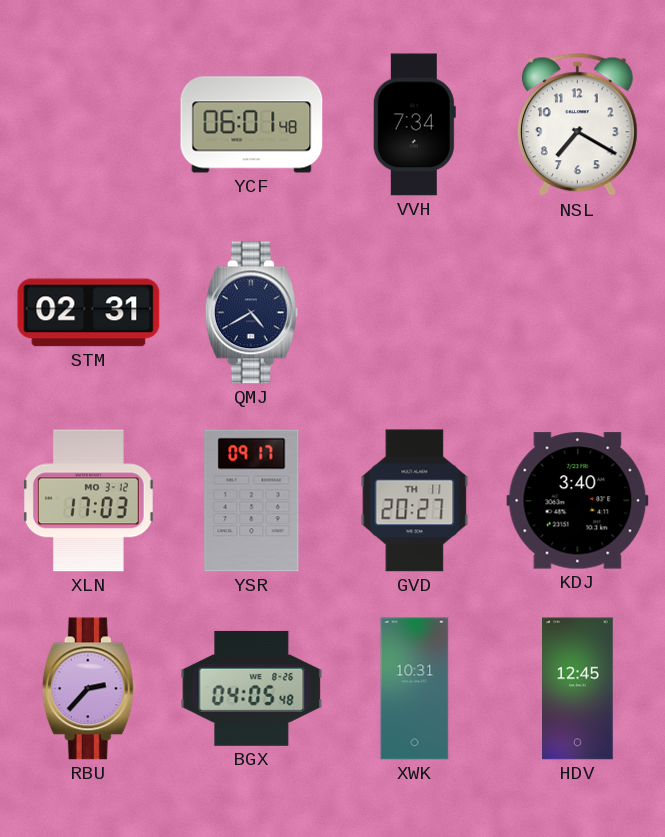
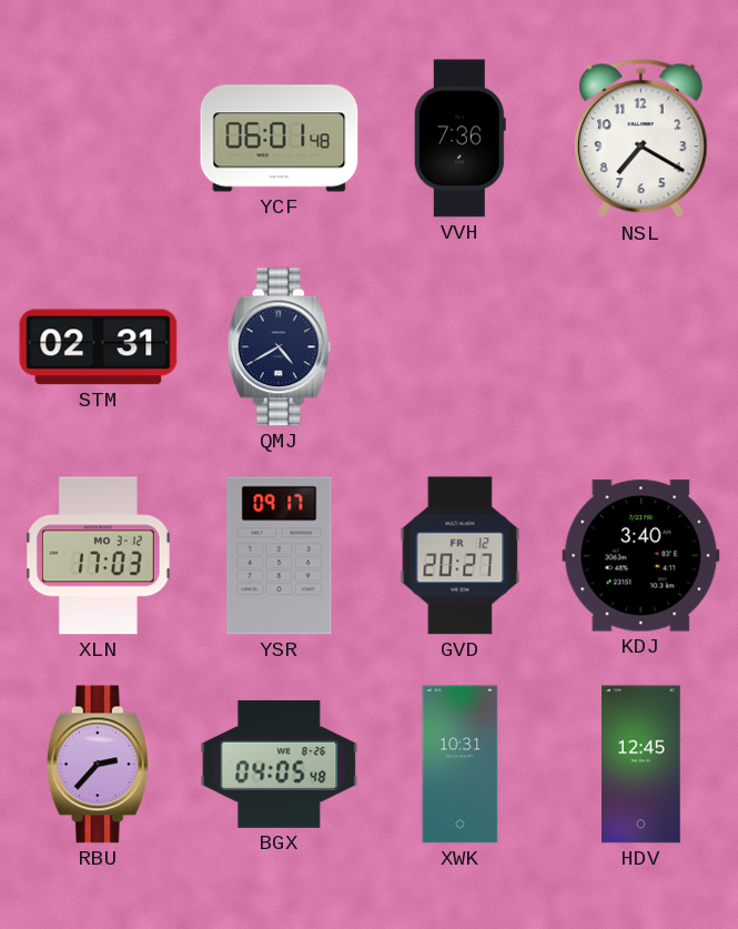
VVH: 7:34 -> 7:36 (459, 139)
GVD date: TH 11 -> FR 12 (461, 556)
